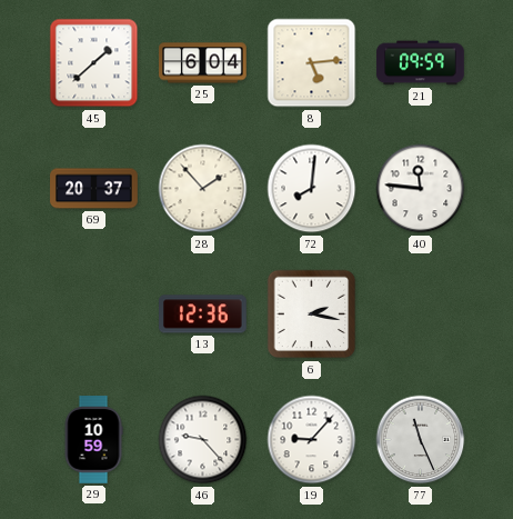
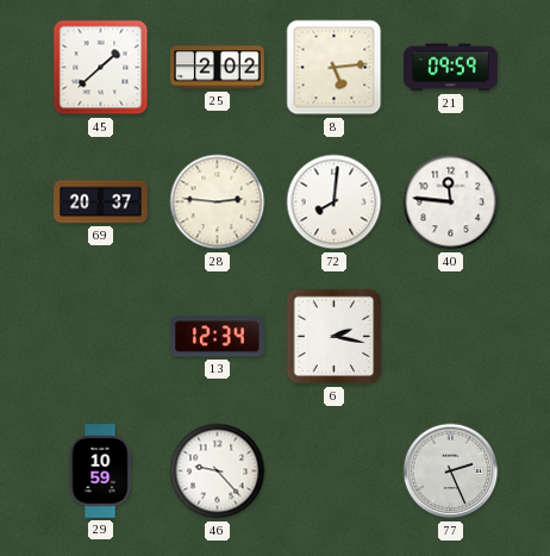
25: 6:04 -> 2:02 (218, 68)
28: 1:53 -> 2:46 (218, 202)
13: 12:36 -> 12:34 (218, 337)
19: 9:07 -> none (312, 440)
77: 11:26 -> 2:26 (451, 471)
